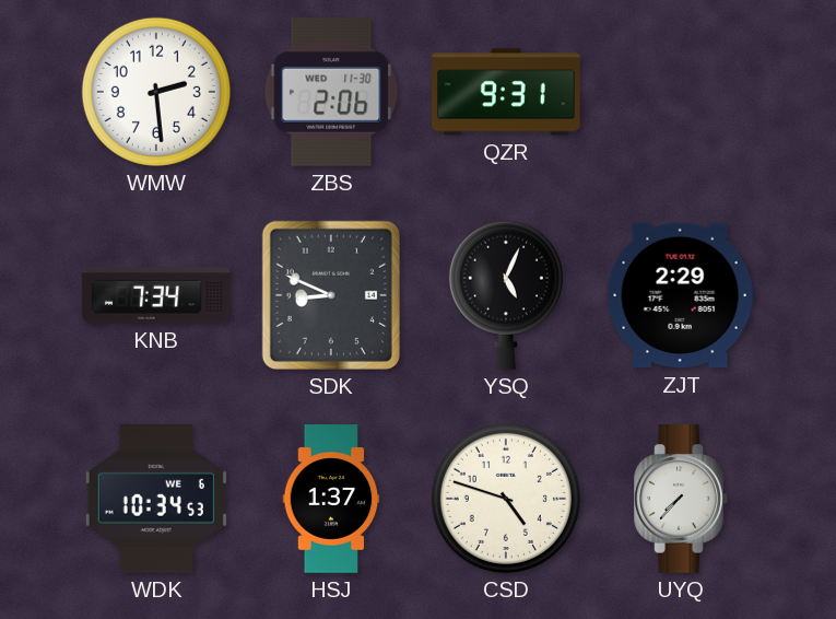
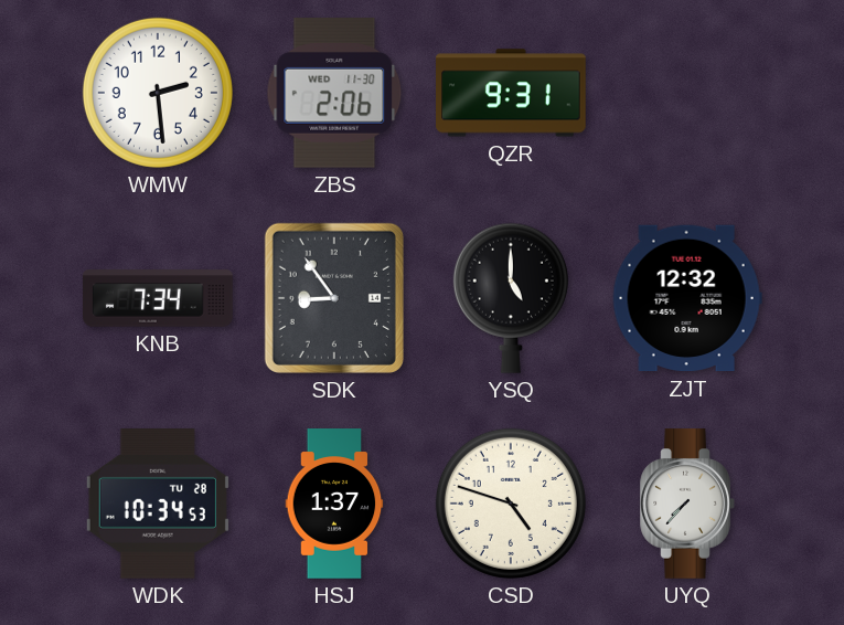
SDK: 8:49 -> 8:54 (334, 298)
YSQ: 5:04 -> 5:00 (511, 298)
ZJT: 2:29 -> 12:32 (687, 298)
WDK date: WE 6 -> TU 28 (158, 505)
